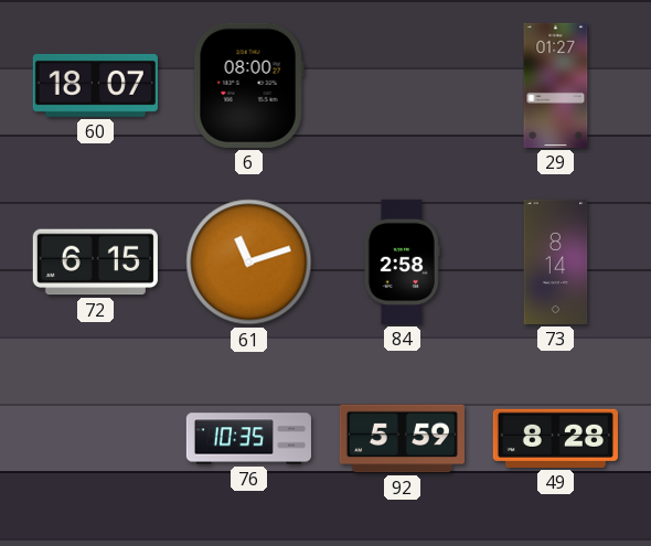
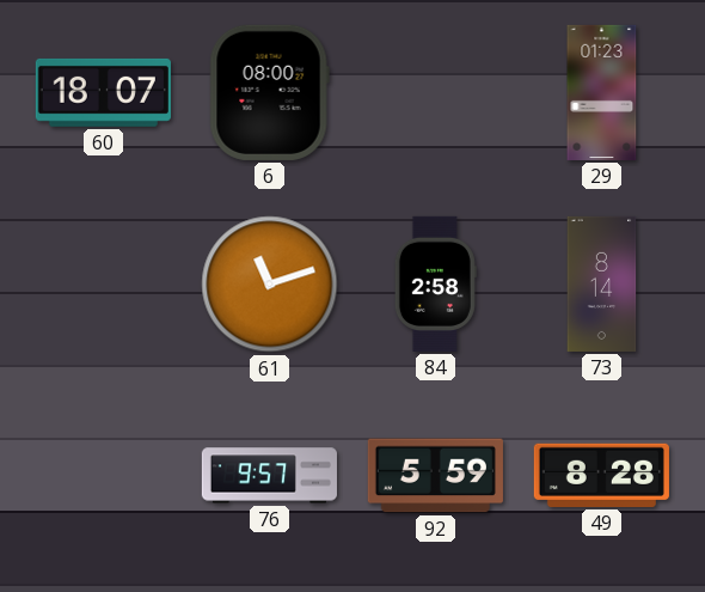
29: 01:27 -> 01:23 (602, 92)
72: 6:15 -> none (95, 263)
76: 10:35 -> 9:57 (269, 476)
